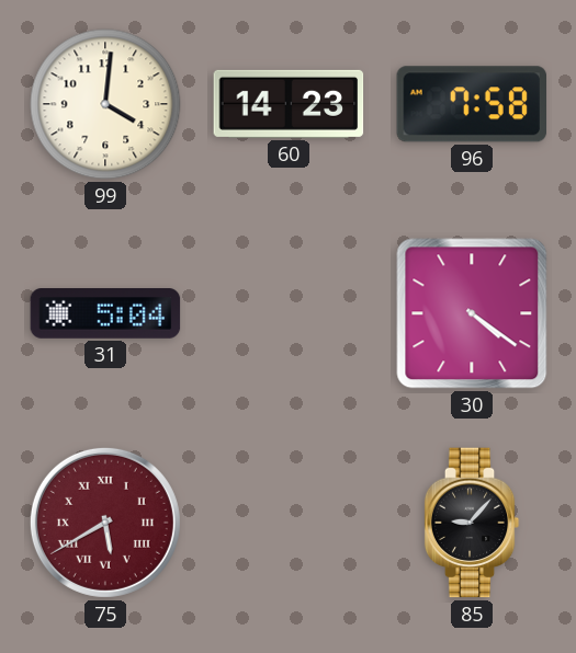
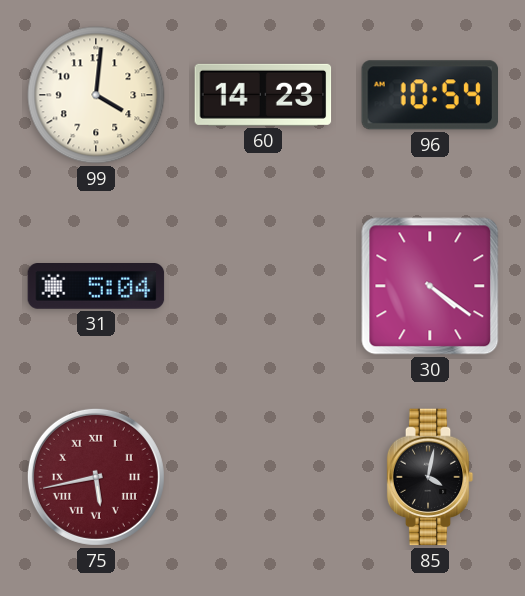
96: 7:58 -> 10:54 (429, 95)
75: 5:40 -> 5:43 (96, 477)
85: 9:07 -> 4:02 (430, 477)
